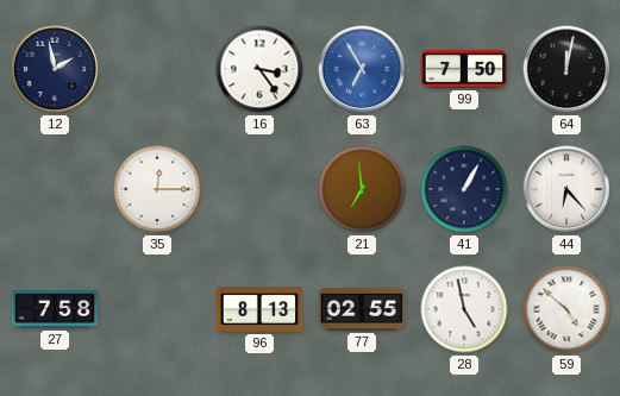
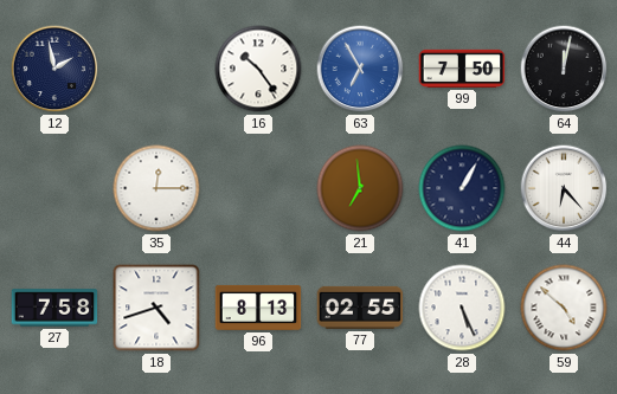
16: 3:24 -> 10:24 (258, 69)
18: none -> 4:42 (156, 308)
28: 4:58 -> 5:26 (462, 308)
